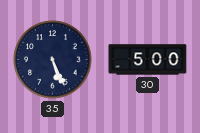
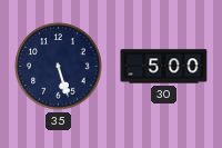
35: 5:26 -> 5:27 (59, 67)
